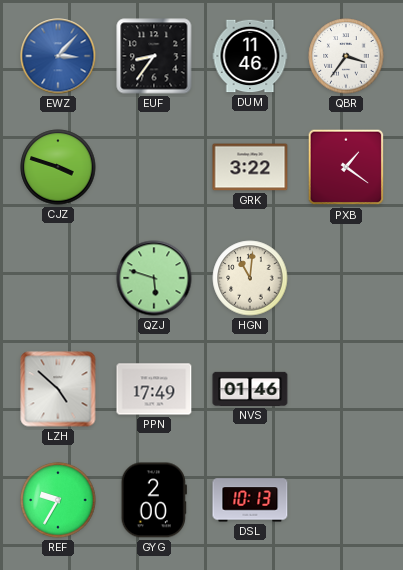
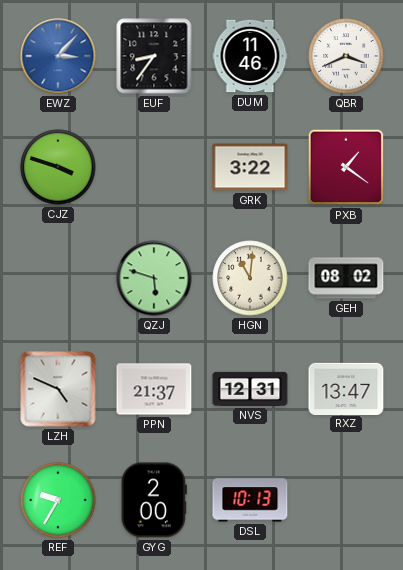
QBR: 3:36 -> 3:41 (346, 56)
GEH: none -> 08:02 (346, 278)
LZH: 4:52 -> 4:49 (58, 389)
PPN: 17:49 -> 21:37 (154, 389)
NVS: 01:46 -> 12:31 (250, 389)
RXZ: none -> 13:47 (346, 388)
